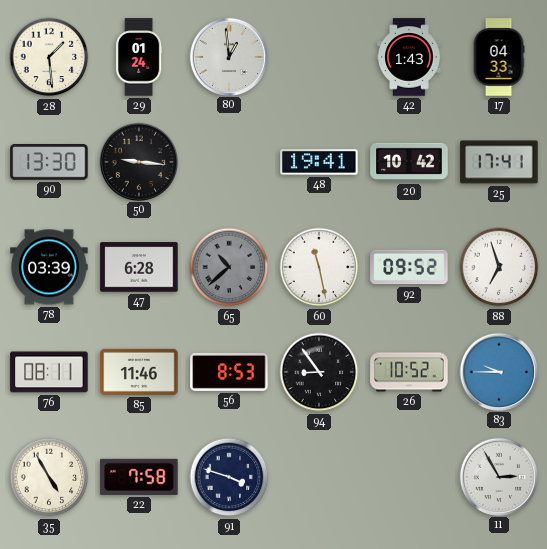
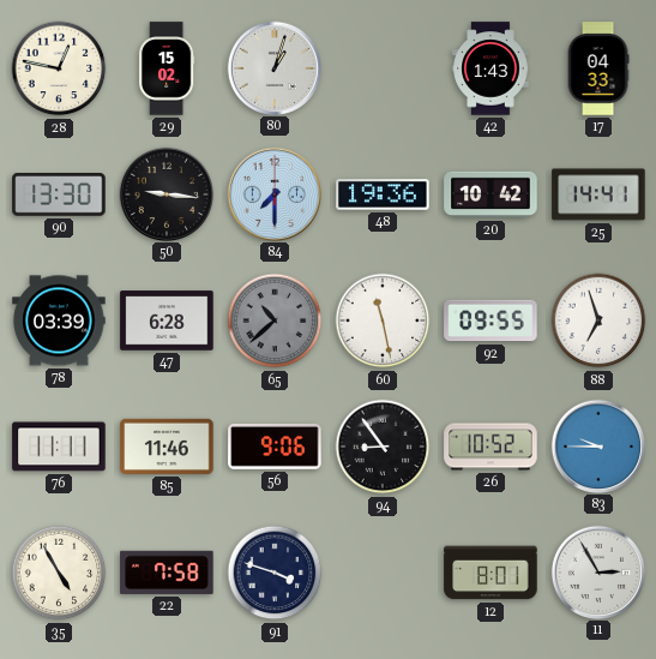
28: 1:29 -> 12:47 (59, 68)
29: 01:24 -> 15:02 (167, 68)
80: 12:59 -> 1:03 (273, 67)
84: none -> 7:30 (273, 193)
48: 19:41 -> 19:36 (383, 194)
25: 17:41 -> 14:41 (598, 194)
92: 09:52 -> 09:55 (491, 320)
76: 08:11 -> 11:11 (59, 447)
56: 8:53 -> 9:06 (275, 447)
12: none -> 8:01 (491, 573)
